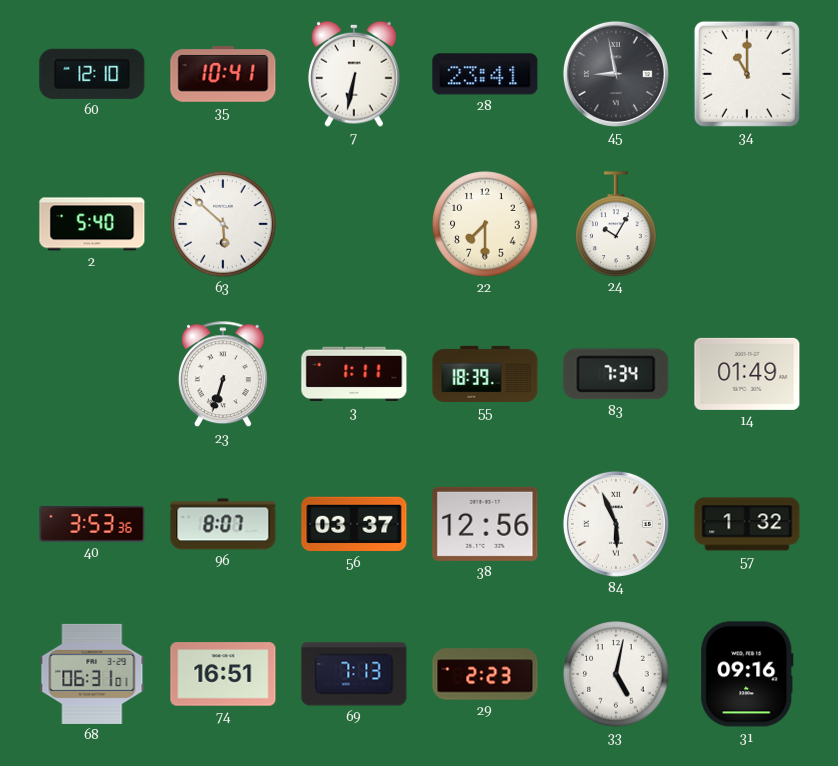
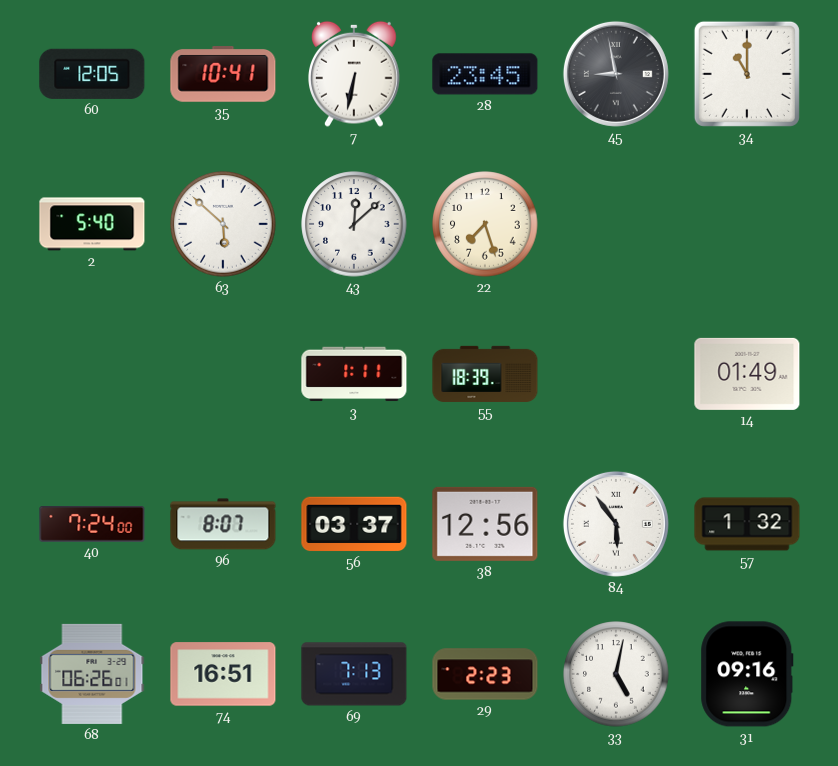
60: 12:10 -> 12:05 (92, 74)
28: 23:41 -> 23:45 (485, 74)
43: none -> 12:08 (354, 224)
22: 7:30 -> 7:27 (485, 224)
24: 10:05 -> none (616, 224)
23: 6:33 -> none (223, 375)
83: 7:34 -> none (616, 374)
40: 3:53 -> 7:24 (92, 524)
84: 5:56 -> 5:54 (616, 524)
68: 06:31 -> 06:26 (92, 674)
